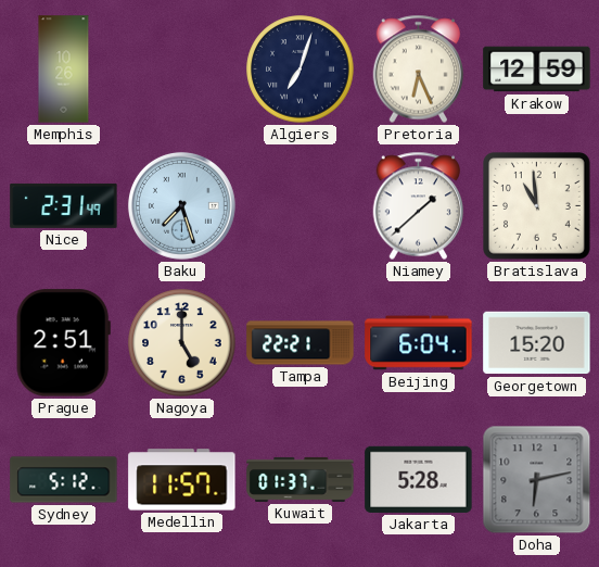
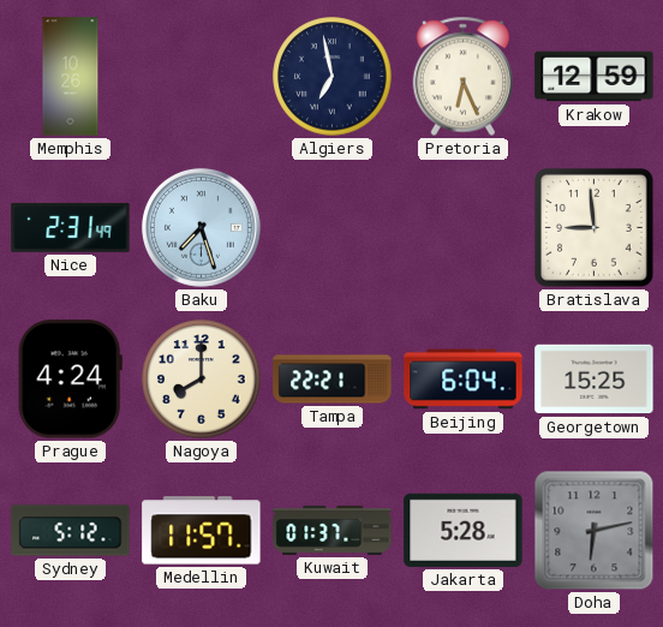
Algiers: 7:03 -> 6:58 (333, 77)
Niamey: 1:38 -> none (419, 206)
Bratislava: 10:59 -> 8:59 (595, 228)
Prague: 2:51 -> 4:24 (70, 380)
Nagoya: 5:00 -> 8:00 (202, 380)
Georgetown: 15:20 -> 15:25 (595, 380)
